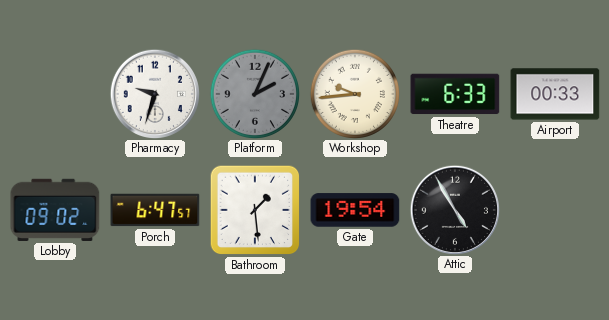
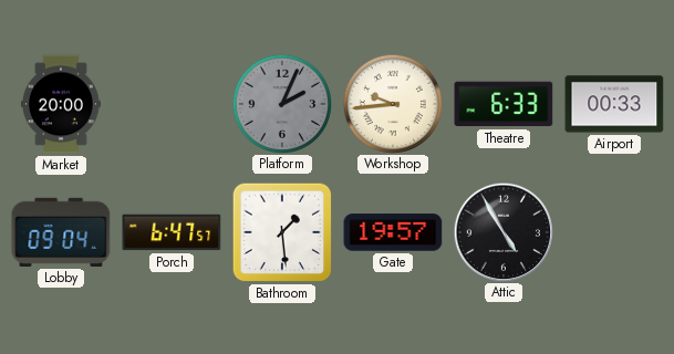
Market: none -> 20:00 (62, 104)
Pharmacy: 9:33 -> none (154, 93)
Lobby: 09:02 -> 09:04 (61, 232)
Gate: 19:54 -> 19:57 (393, 232)
